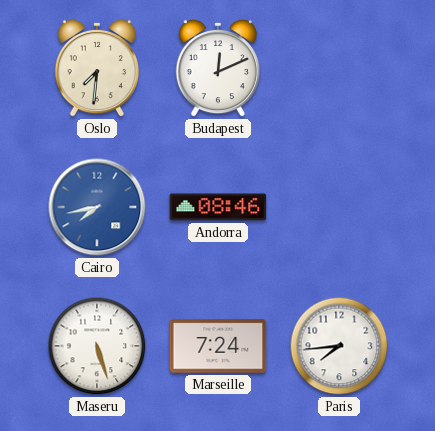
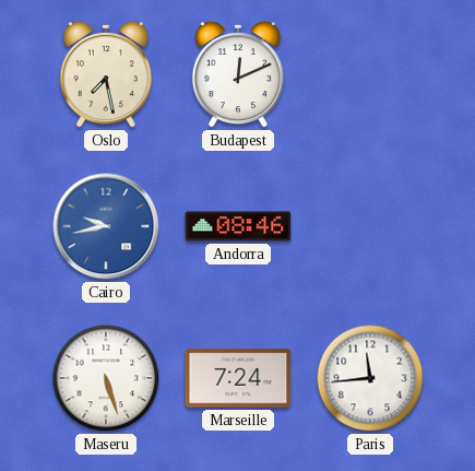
Oslo: 7:31 -> 7:28 (105, 74)
Cairo: 7:43 -> 9:43 (106, 226)
Paris: 7:44 -> 11:44 (370, 378)
